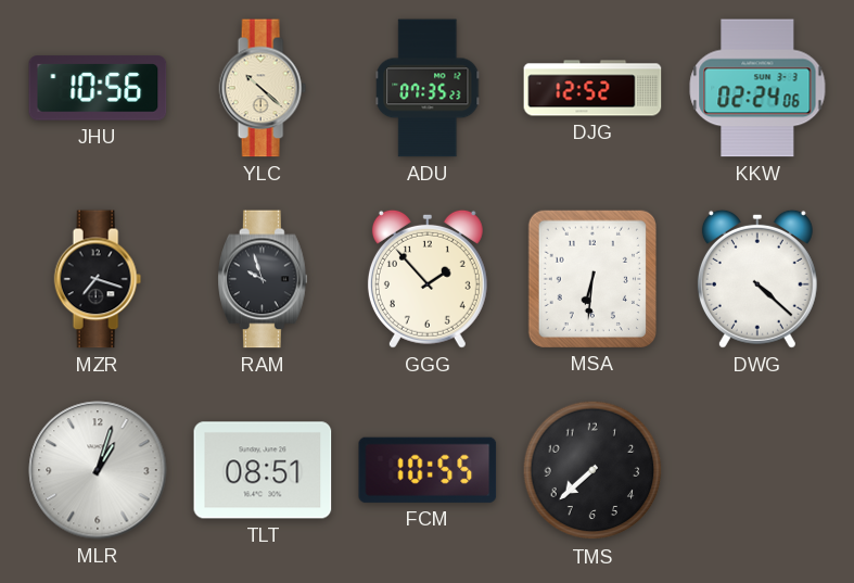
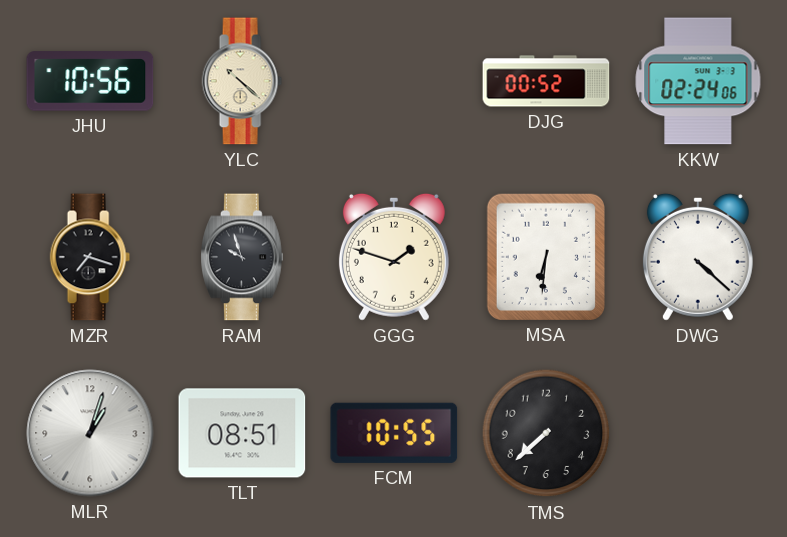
ADU: 07:35 -> none (428, 88)
DJG: 12:52 -> 00:52 (546, 81)
GGG: 1:53 -> 1:48 (394, 257)
